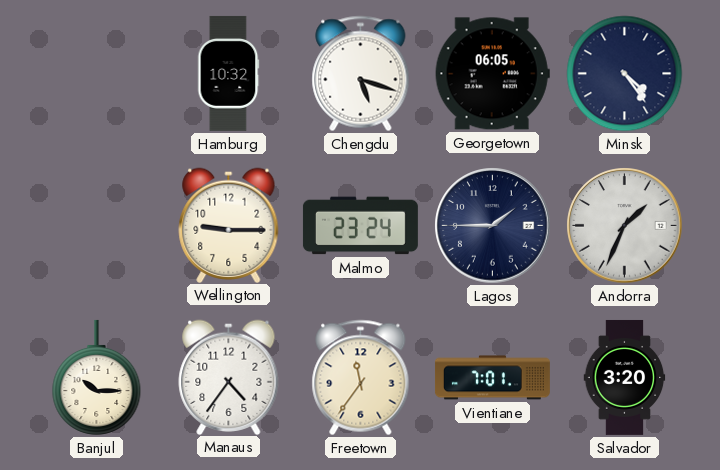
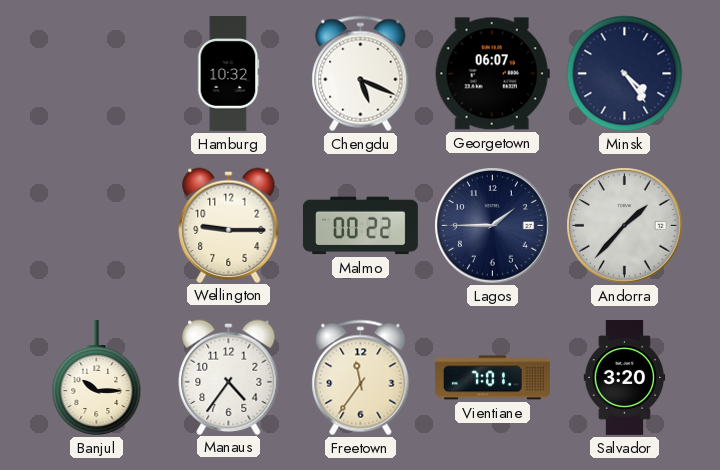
Chengdu: 5:18 -> 5:19 (361, 74)
Georgetown: 06:05 -> 06:07 (492, 74)
Malmo: 23:24 -> 00:22 (360, 226)
Andorra: 1:34 -> 1:37 (625, 226)
